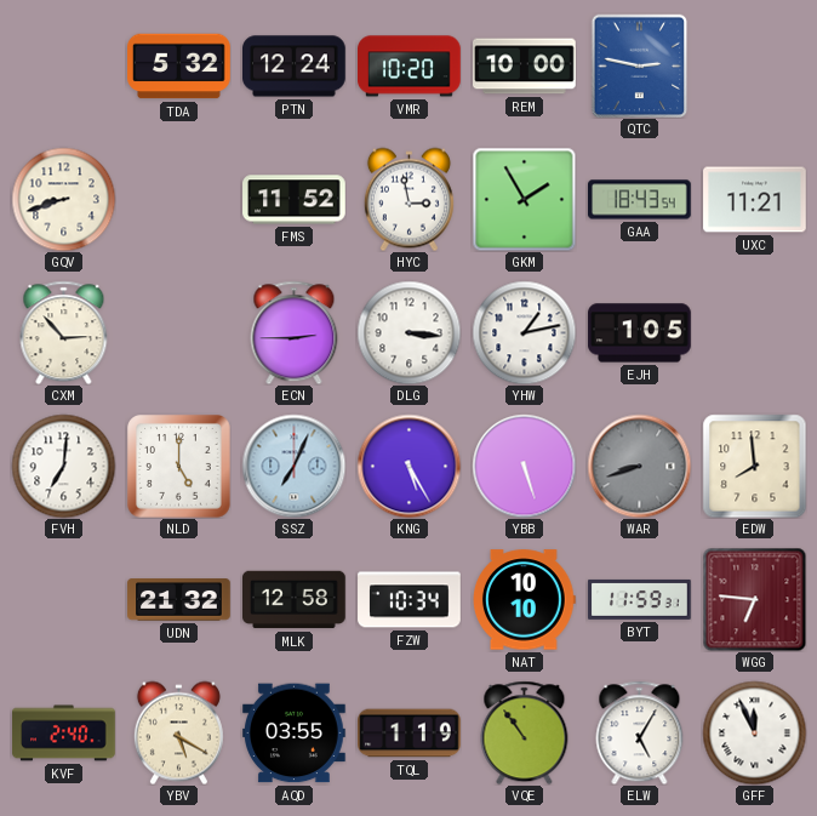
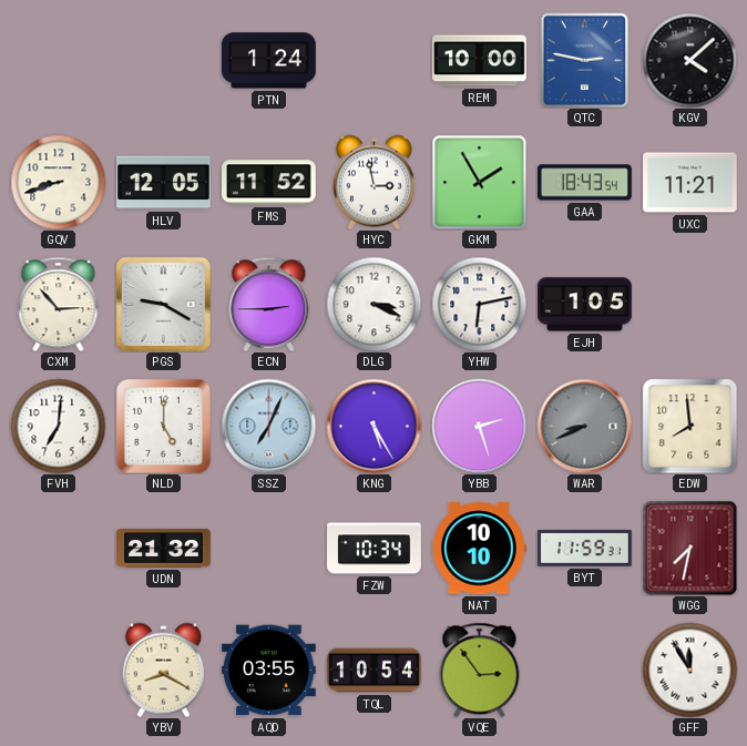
TDA: 5:32 -> none (179, 67)
PTN: 12:24 -> 1:24 (269, 61)
VMR: 10:20 -> none (410, 67)
KGV: none -> 4:08 (689, 60)
HLV: none -> 12:05 (164, 183)
PGS: none -> 9:20 (163, 304)
DLG: 3:16 -> 3:19 (373, 304)
YHW: 1:13 -> 6:13 (479, 304)
YBB: 5:27 -> 2:27 (479, 426)
WAR: 8:42 -> 8:41 (584, 426)
MLK: 12:58 -> none (295, 600)
WGG: 6:46 -> 7:32 (689, 548)
KVF: 2:40 -> none (64, 734)
YBV: 5:20 -> 8:20 (163, 670)
TQL: 1:19 -> 10:54 (375, 671)
VQE: 10:54 -> 2:54 (480, 670)
ELW: 5:05 -> none (640, 732)
GFF: 11:56 -> 11:55 (689, 670)
